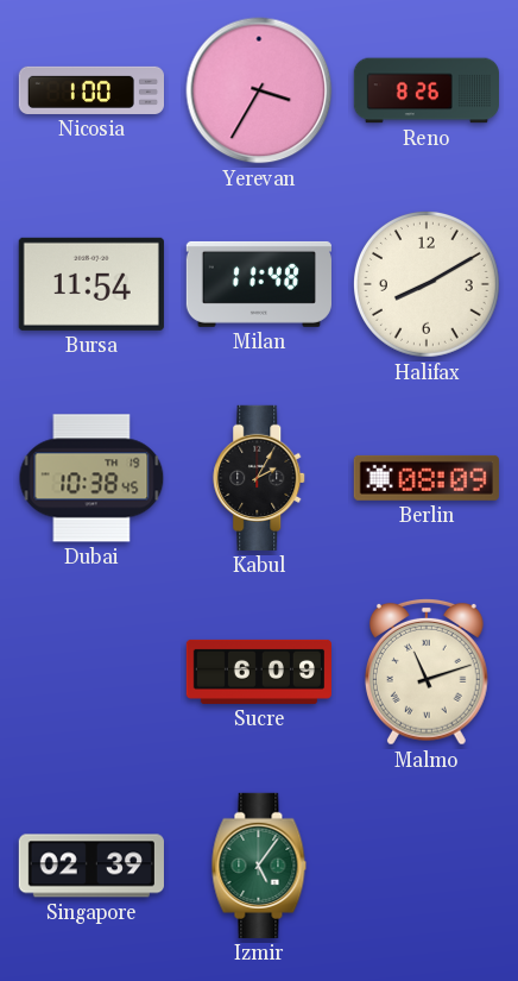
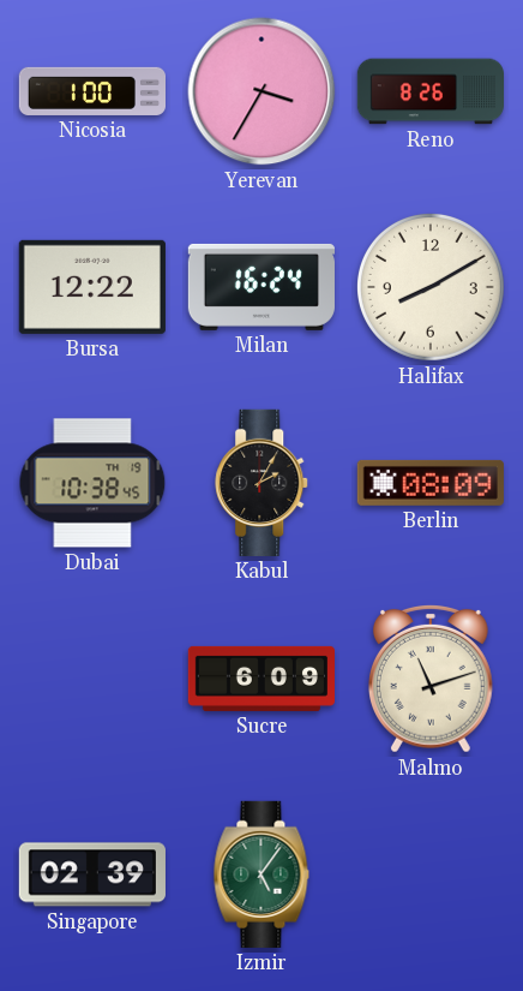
Bursa: 11:54 -> 12:22 (92, 287)
Milan: 11:48 -> 16:24 (261, 287)
